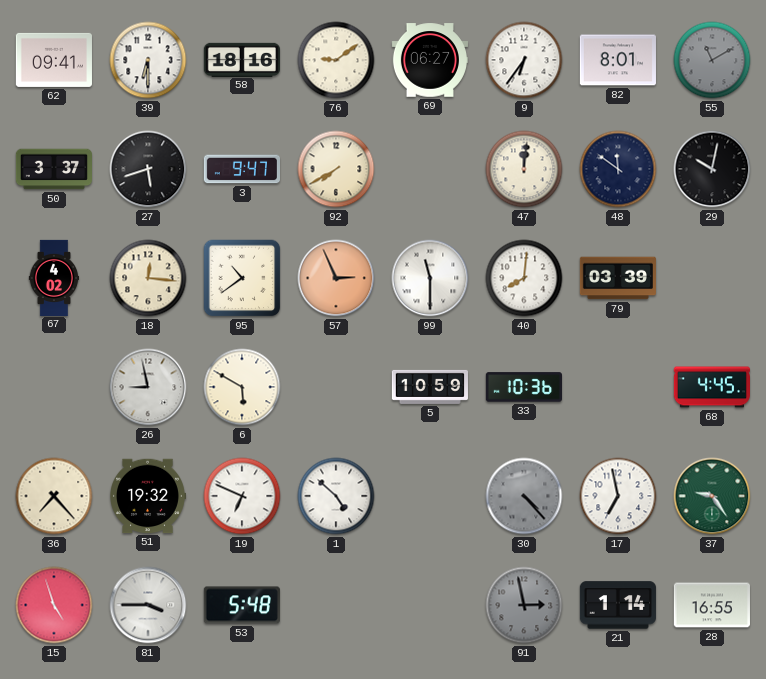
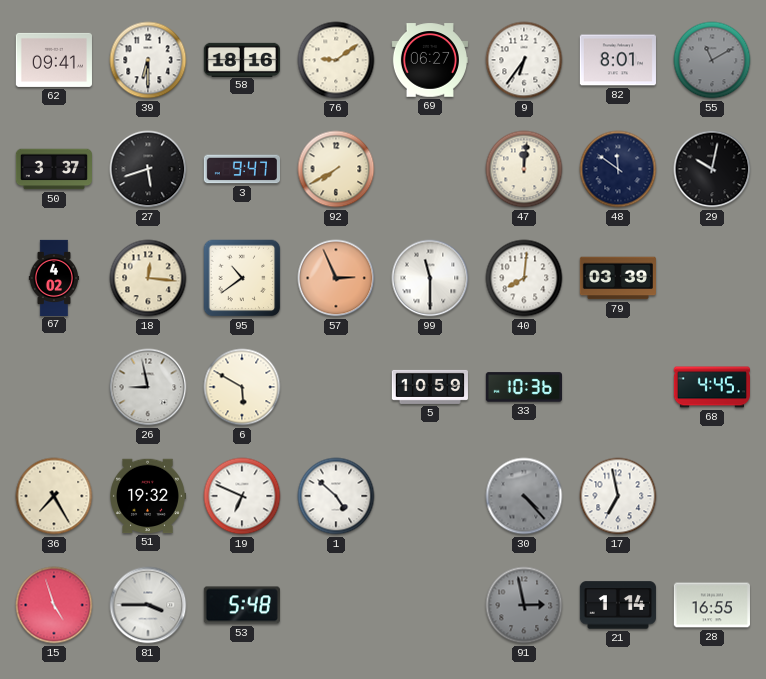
36: 7:23 -> 7:25 (54, 496)
37: 9:24 -> none (712, 496)
